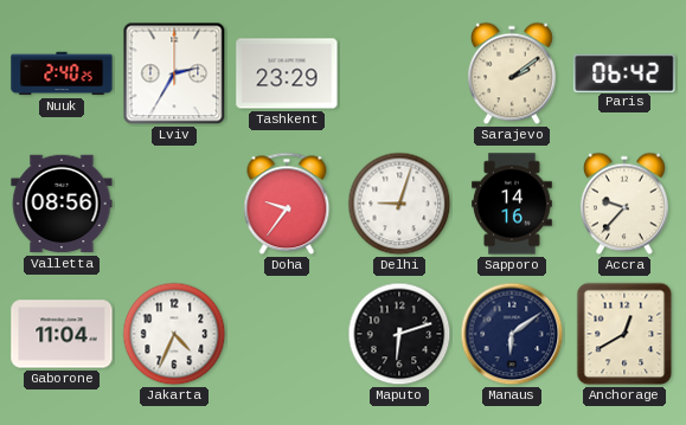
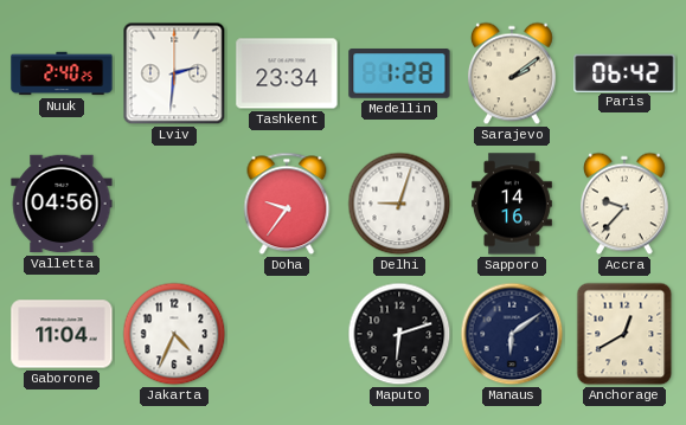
Lviv: 2:35 -> 2:31 (174, 73)
Tashkent: 23:29 -> 23:34 (287, 73)
Medellin: none -> 1:28 (399, 73)
Valletta: 08:56 -> 04:56 (62, 204)
